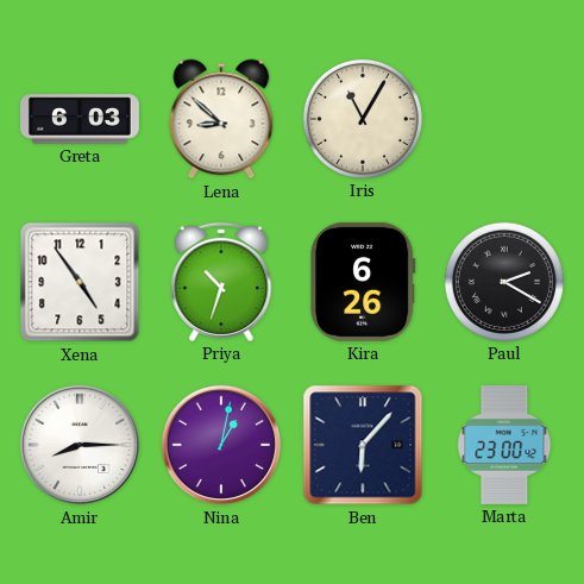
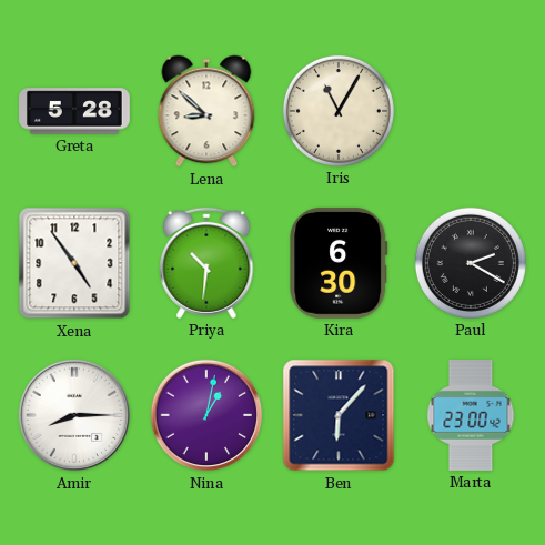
Greta: 6:03 -> 5:28 (75, 111)
Priya: 10:33 -> 10:31 (206, 263)
Kira: 6:26 -> 6:30 (339, 263)
